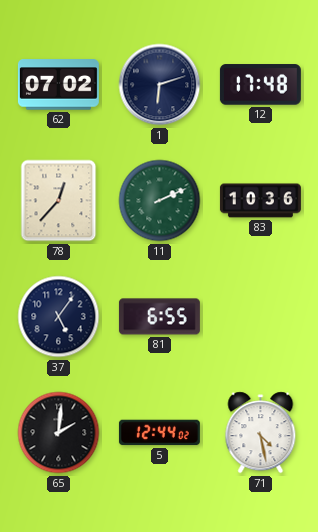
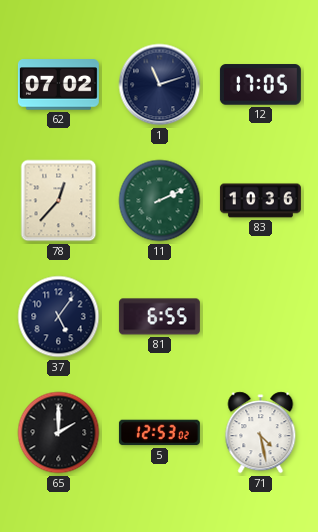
1: 6:12 -> 11:12 (160, 85)
12: 17:48 -> 17:05 (260, 85)
65: 2:01 -> 2:00 (59, 433)
5: 12:44 -> 12:53 (159, 433)
